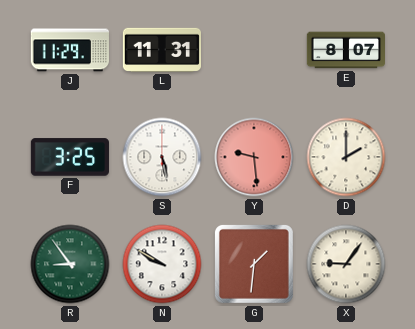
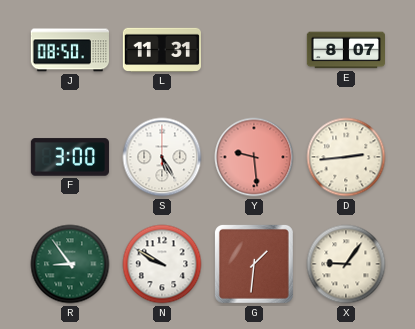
J: 11:29 -> 08:50 (70, 50)
F: 3:25 -> 3:00 (70, 157)
S: 5:28 -> 5:25 (162, 157)
D: 2:00 -> 2:44 (346, 157)
